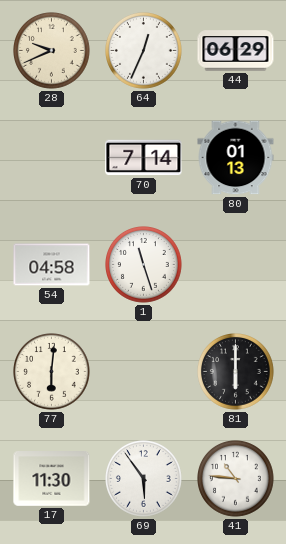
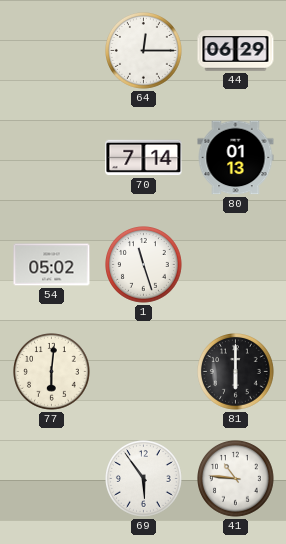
28: 9:41 -> none (52, 51)
64: 12:34 -> 12:15 (144, 51)
54: 04:58 -> 05:02 (52, 265)
17: 11:30 -> none (52, 479)
